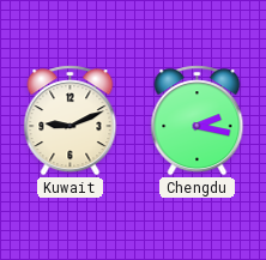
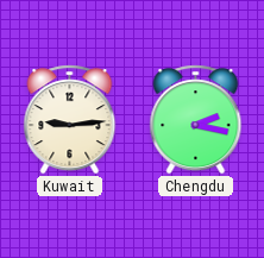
Kuwait: 9:11 -> 9:14 (70, 120)
